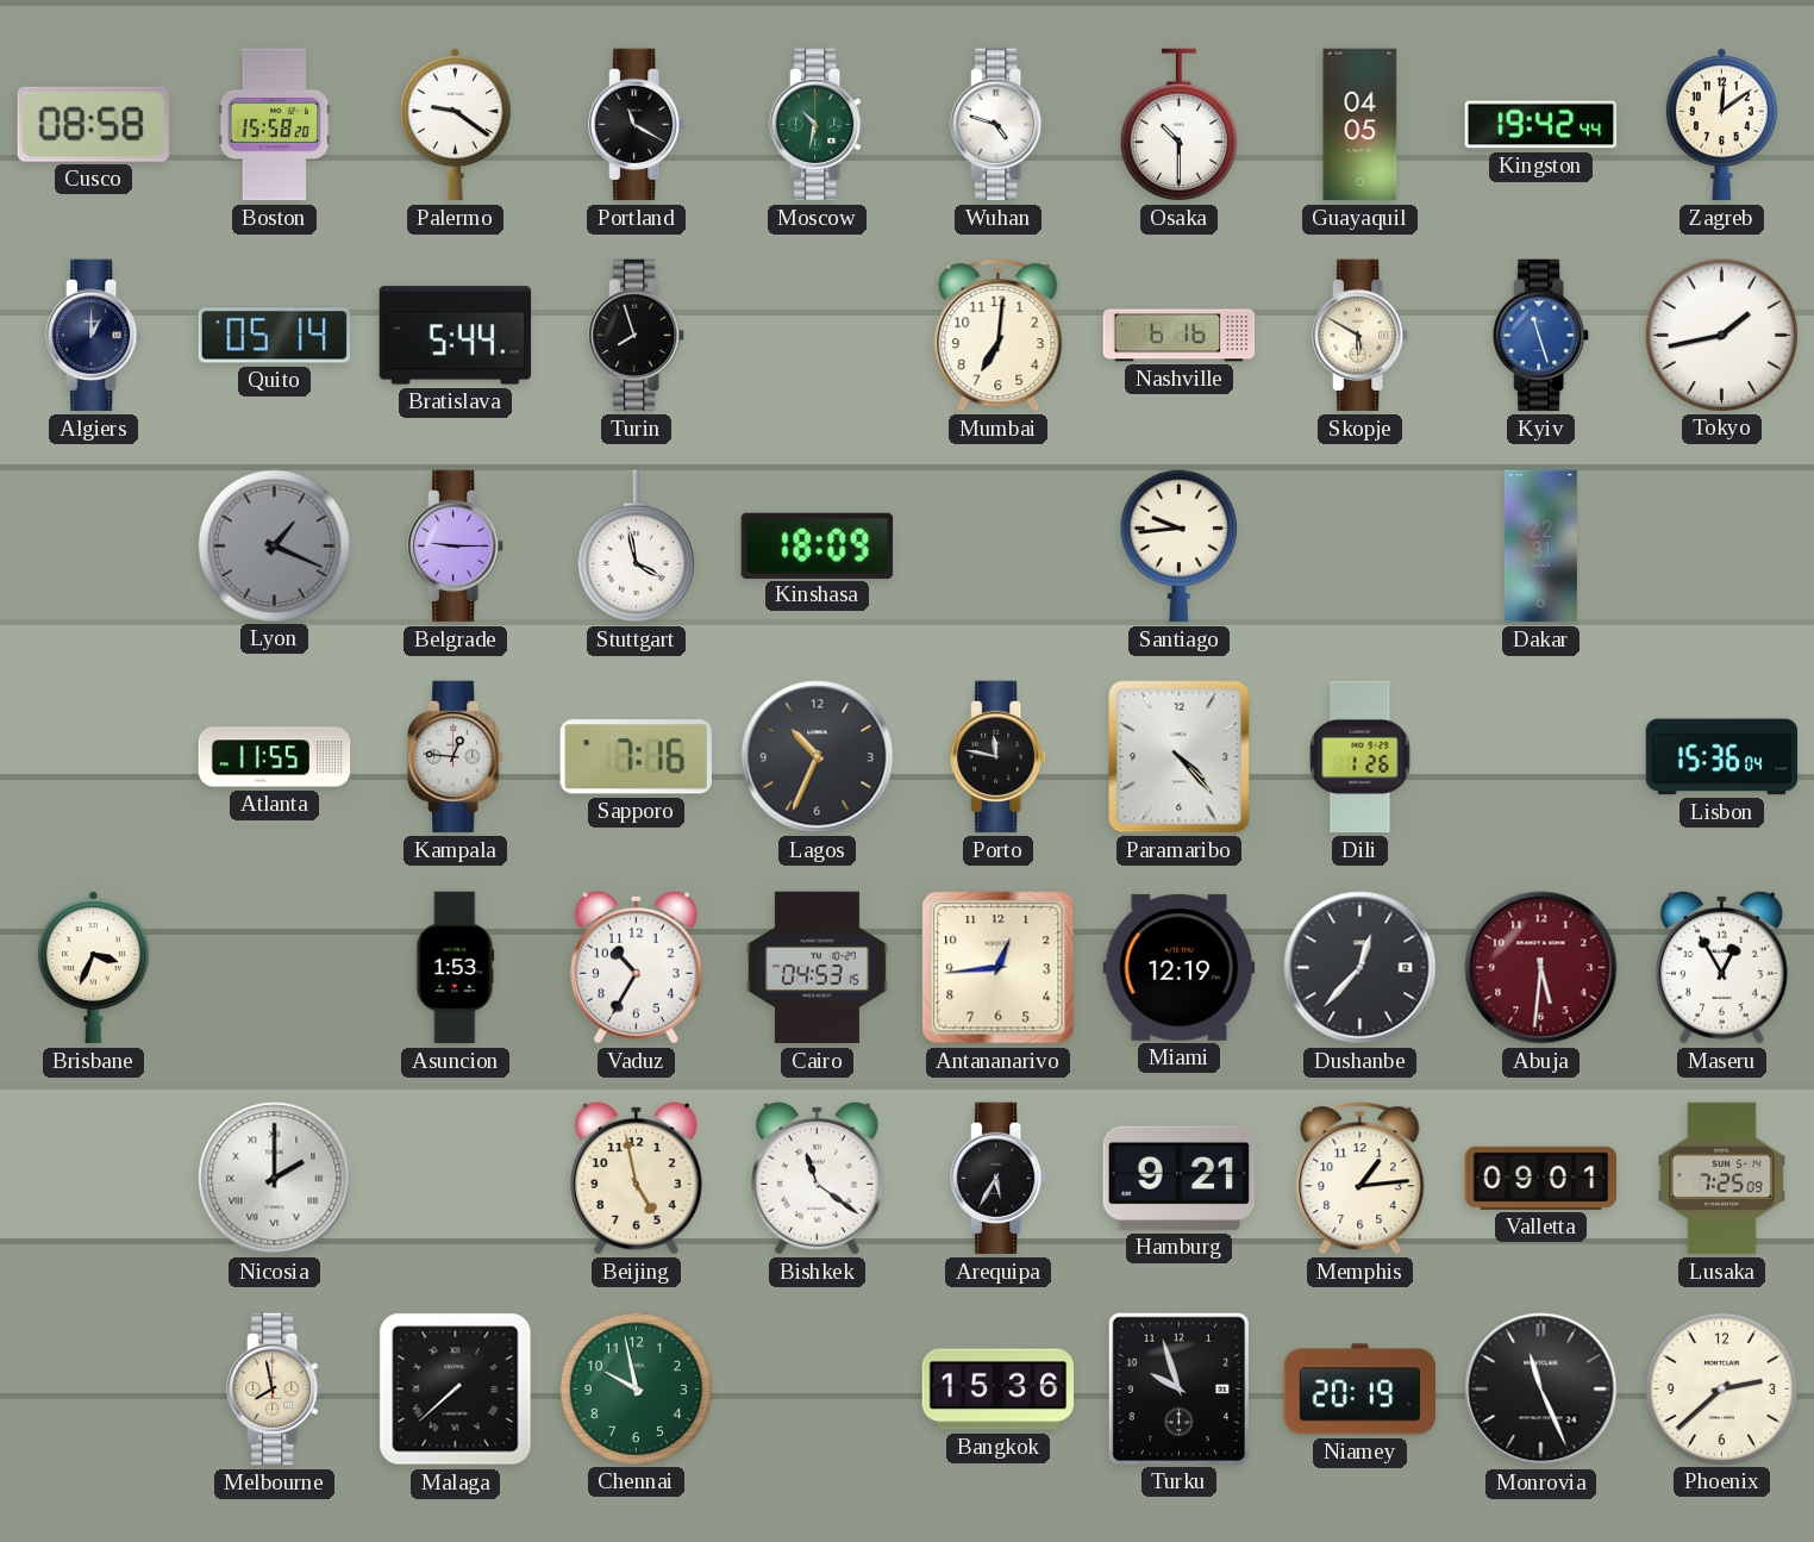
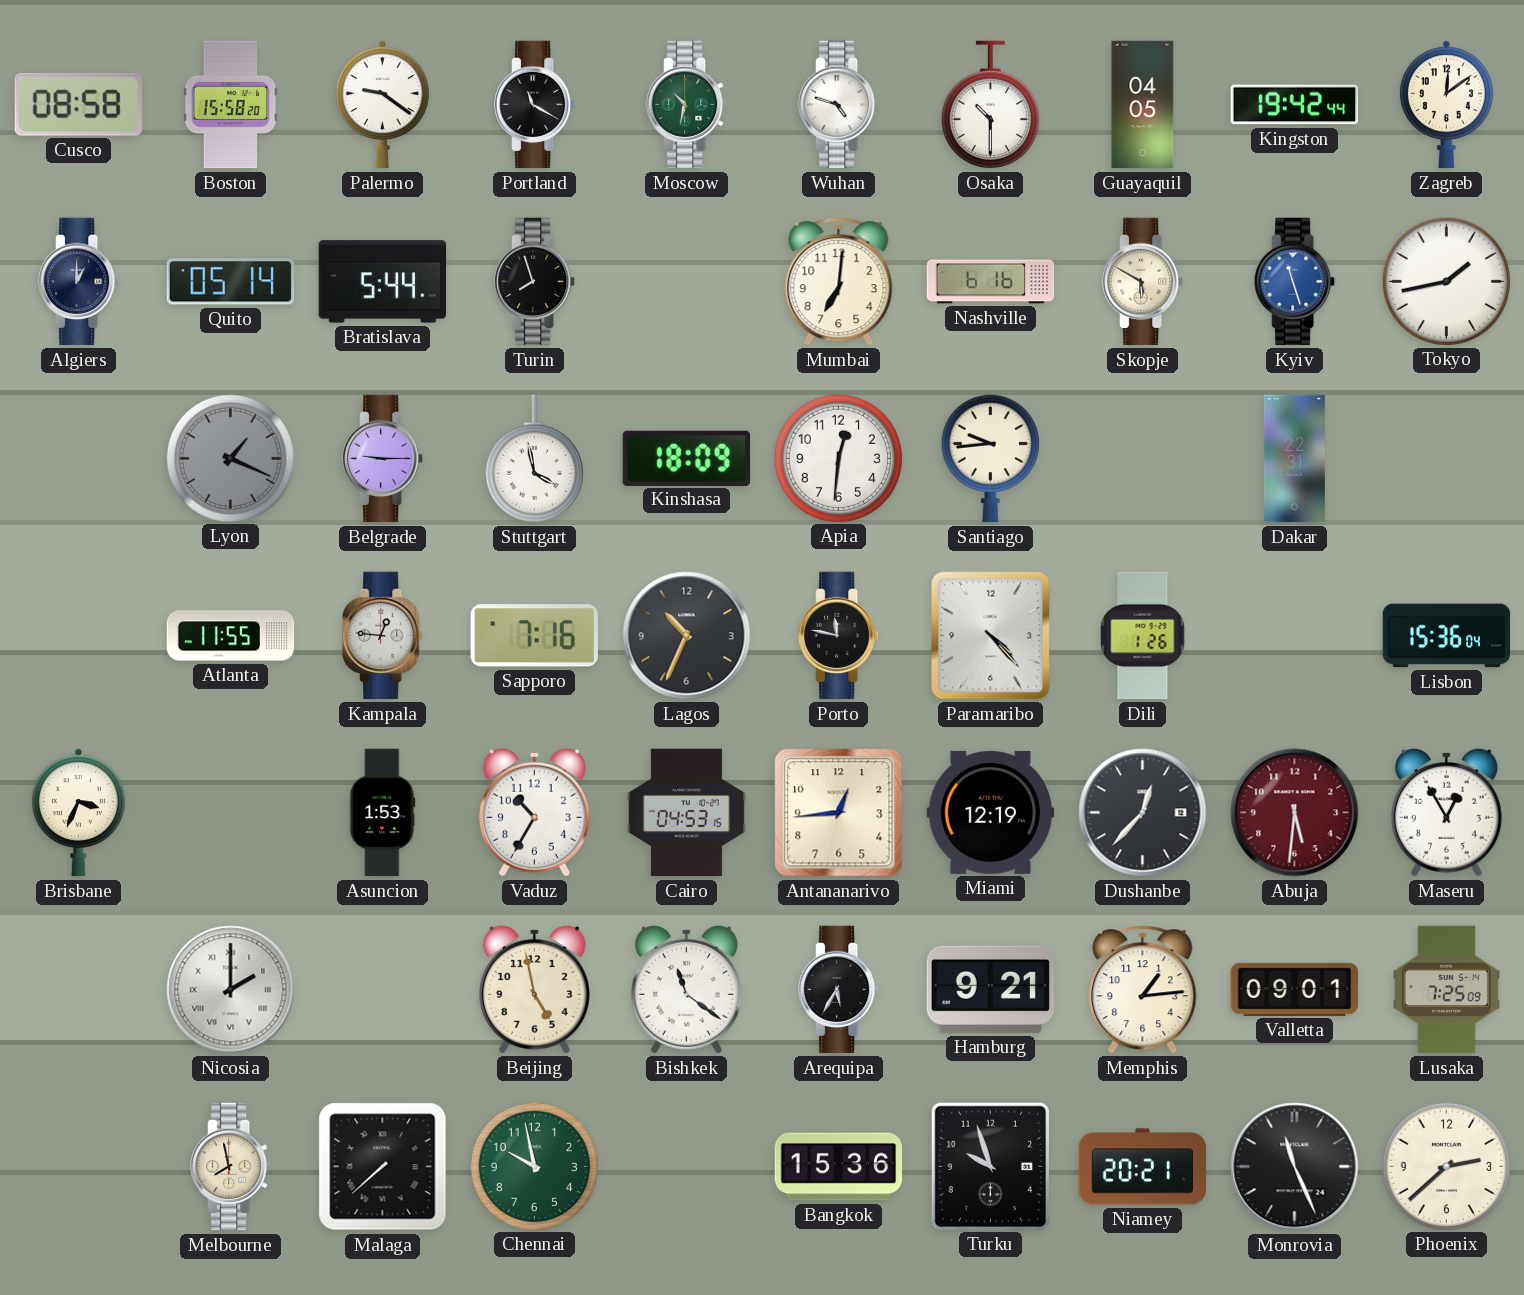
Apia: none -> 12:31 (838, 458)
Niamey: 20:19 -> 20:21 (1143, 1167)
